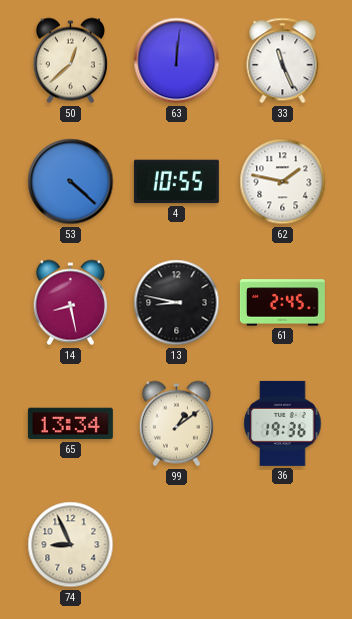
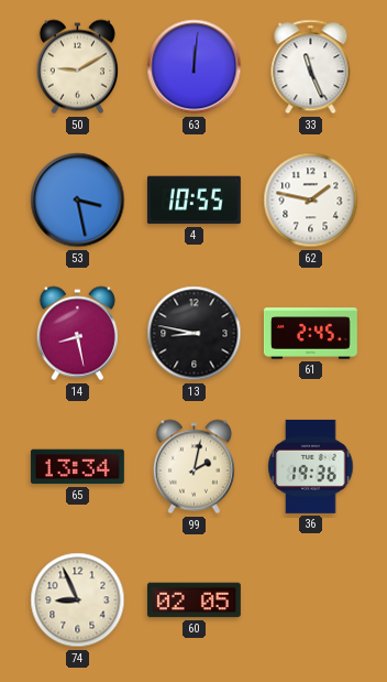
50: 12:38 -> 9:10 (77, 67)
53: 4:22 -> 3:28 (78, 201)
99: 1:09 -> 2:02 (193, 467)
60: none -> 02:05 (193, 600)
